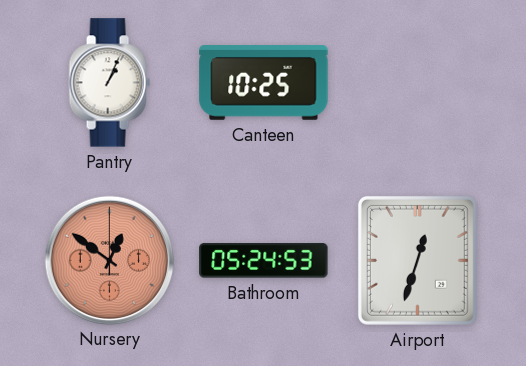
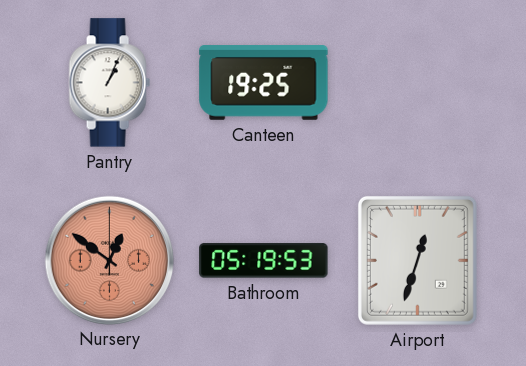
Canteen: 10:25 -> 19:25 (264, 83)
Bathroom: 05:24 -> 05:19 (264, 261)
